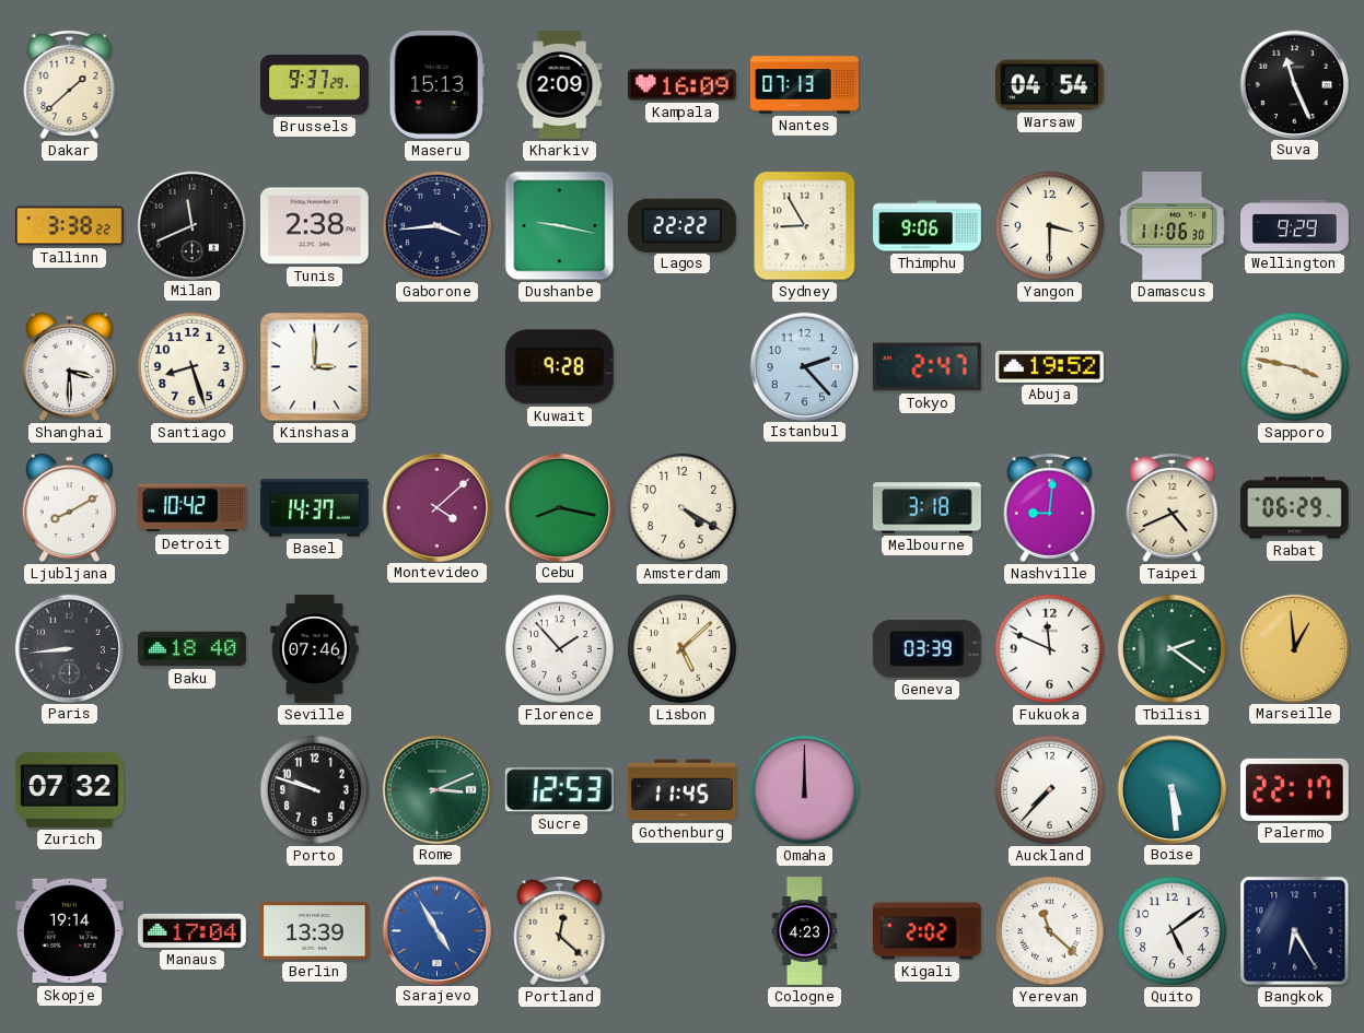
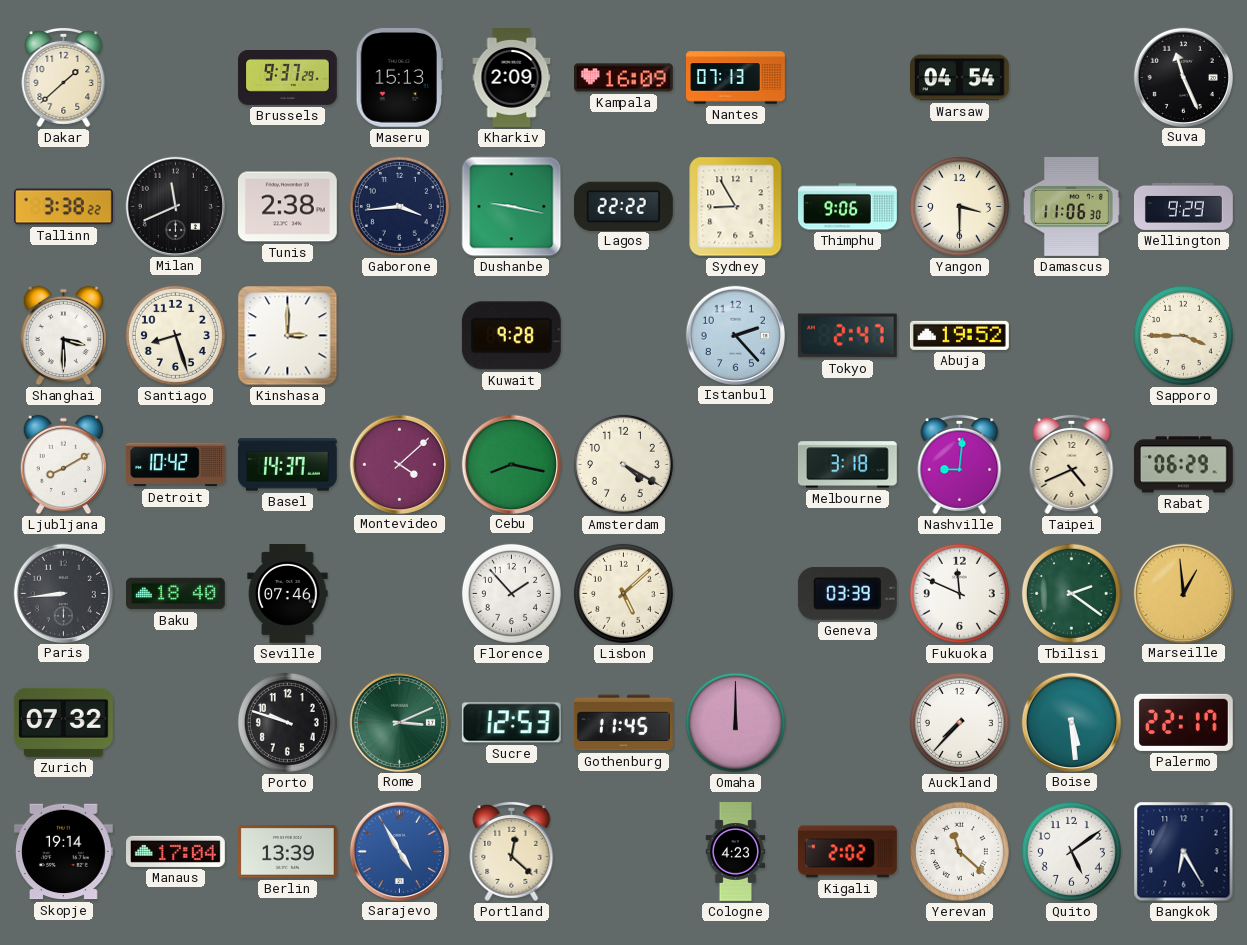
Sapporo: 3:47 -> 3:45 (1183, 335)
